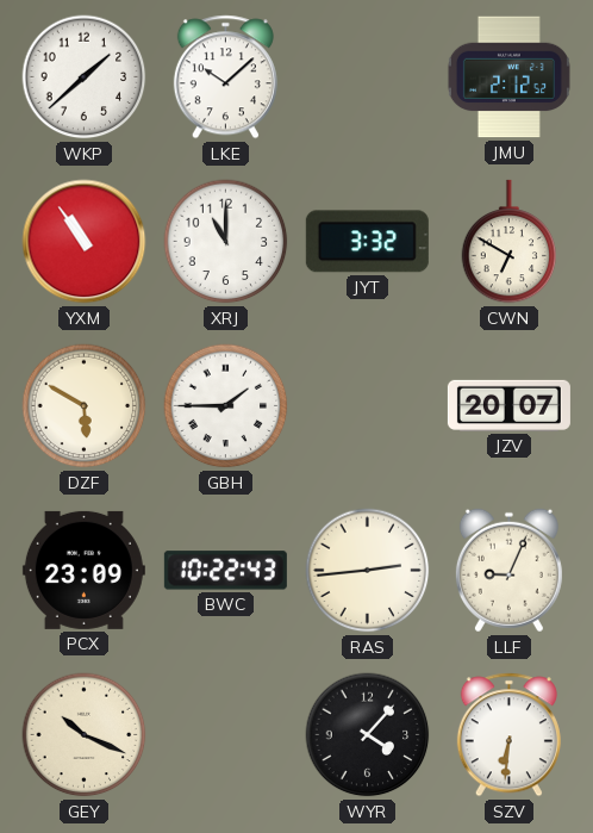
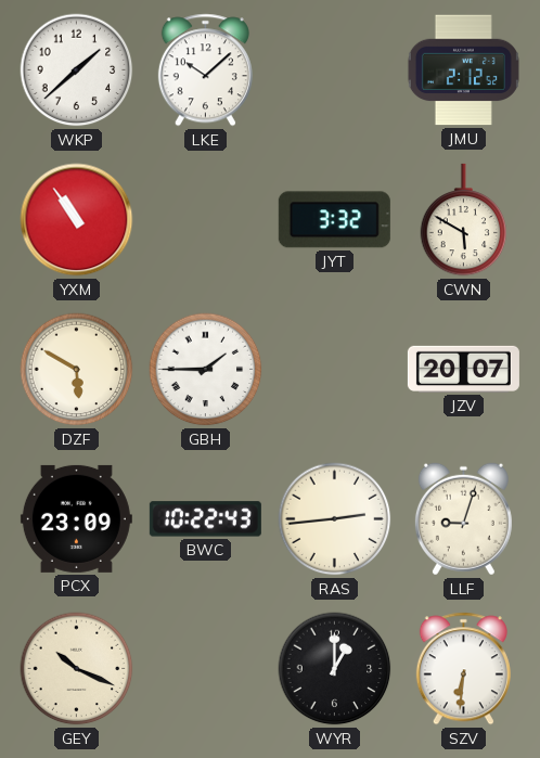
XRJ: 11:00 -> none (226, 242)
CWN: 6:50 -> 5:50 (464, 220)
LLF: 9:04 -> 9:03 (463, 519)
WYR: 4:07 -> 1:00 (335, 669)
